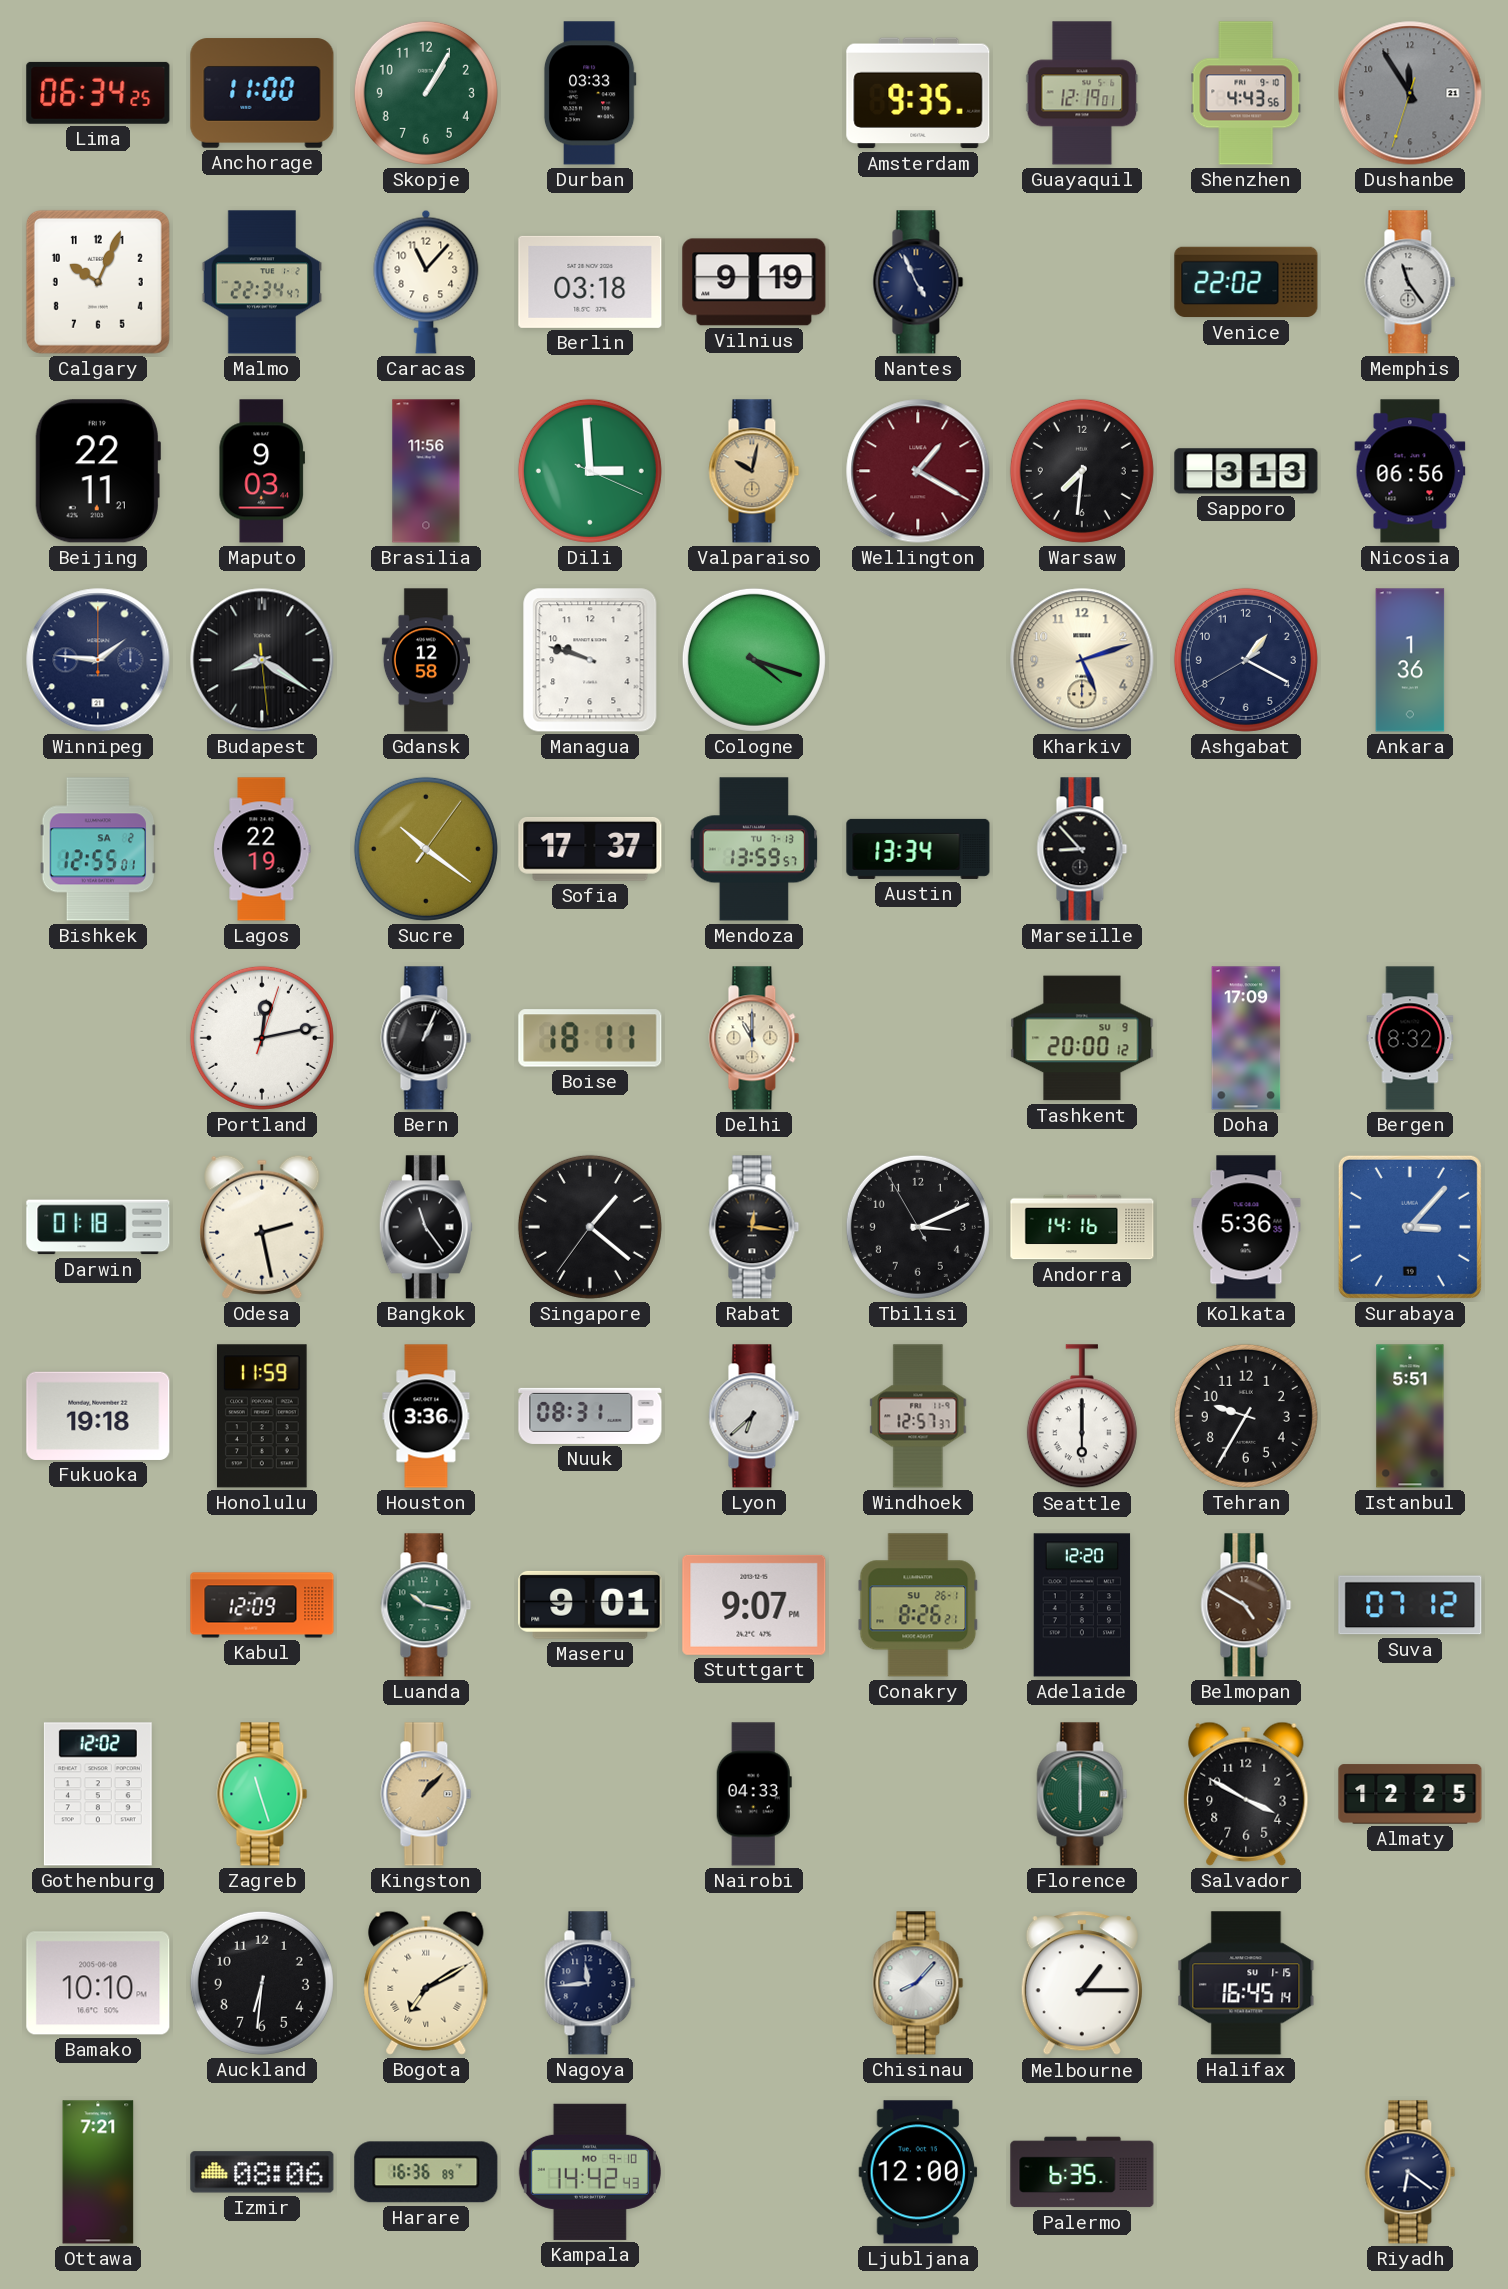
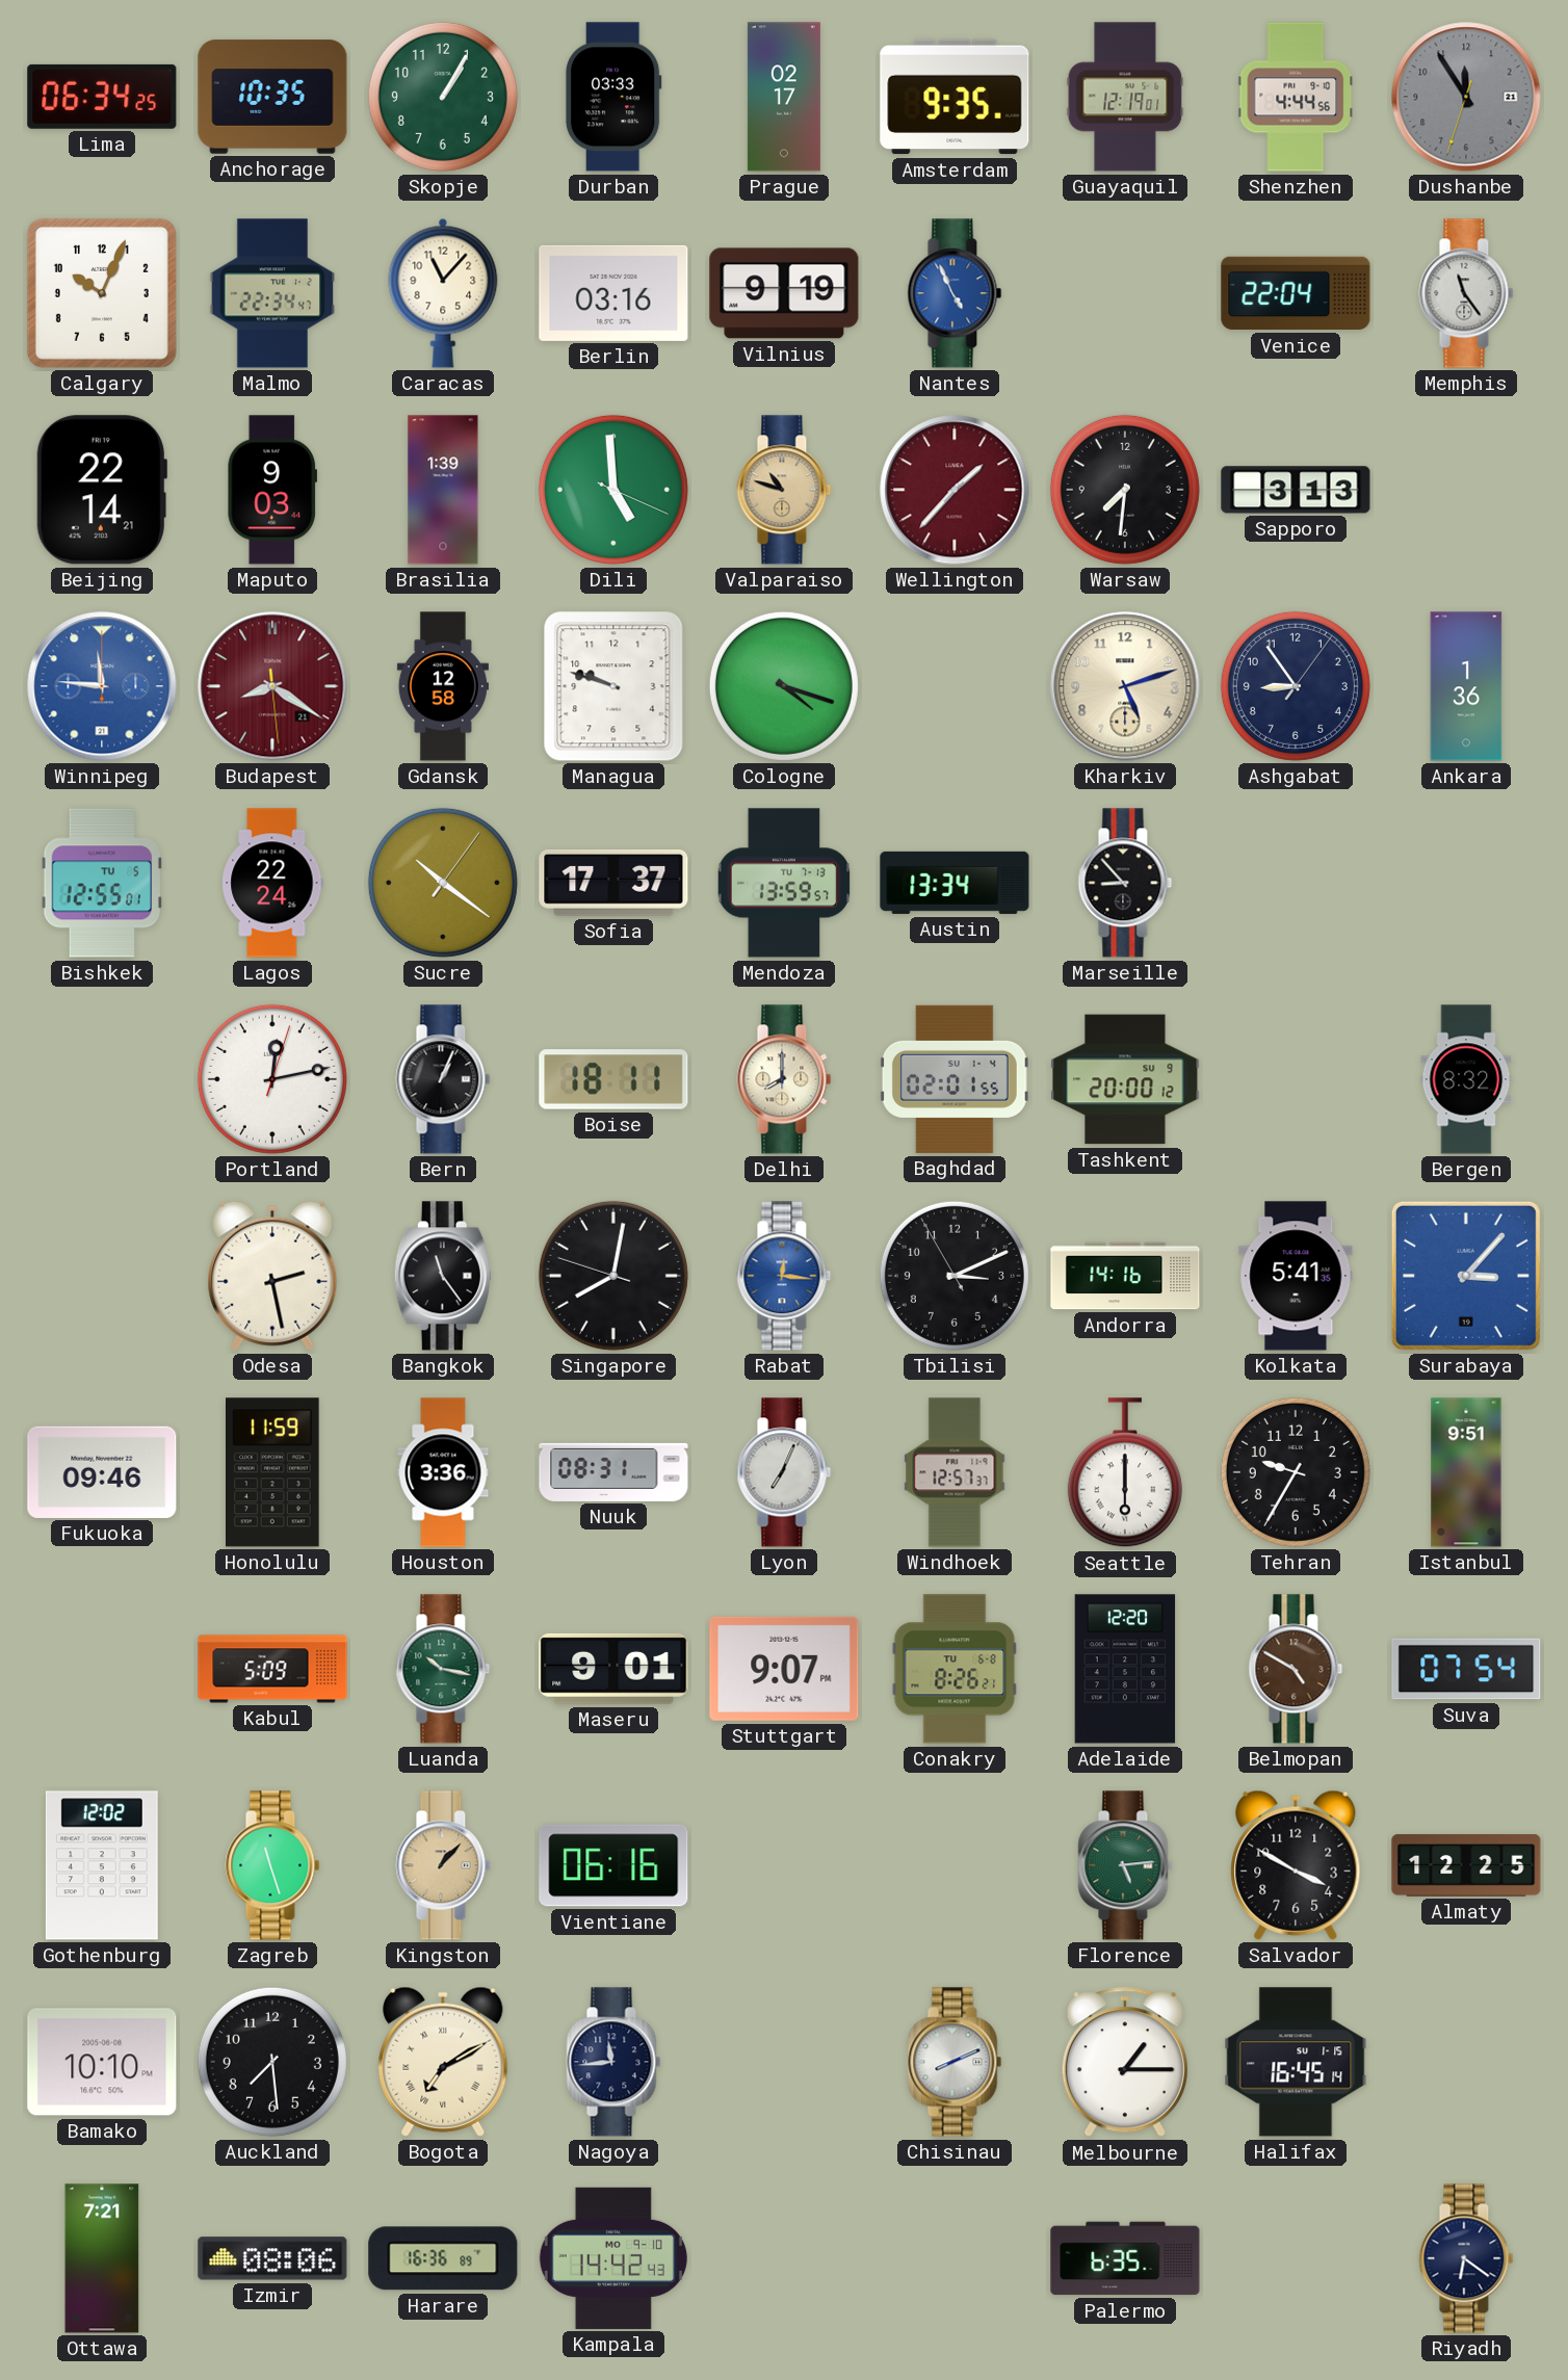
Anchorage: 11:00 -> 10:35 (272, 97)
Prague: none -> 02:17 (784, 97)
Shenzhen: 4:43 -> 4:44 (1296, 97)
Berlin: 03:18 -> 03:16 (613, 293)
Nantes dial: navy -> blue (955, 293)
Venice: 22:02 -> 22:04 (1296, 293)
Beijing: 22:11 -> 22:14 (102, 490)
Brasilia: 11:56 -> 1:39 (443, 490)
Dili: 2:59 -> 4:59 (613, 490)
Valparaiso: 10:02 -> 10:48 (784, 490)
Wellington: 1:20 -> 1:37 (955, 490)
Nicosia: 06:56 -> none (1410, 471)
Winnipeg: 1:46 -> 11:46 (102, 686)
Winnipeg dial: navy -> blue (102, 686)
Budapest dial: black -> burgundy (272, 686)
Ashgabat: 1:19 -> 8:54 (1296, 686)
Bishkek date: SA 2 -> TU 5 (102, 883)
Lagos: 22:19 -> 22:24 (272, 883)
Delhi: 11:00 -> 8:00 (784, 1079)
Baghdad: none -> 02:01 (955, 1079)
Doha: 17:09 -> none (1246, 1038)
Darwin: 01:18 -> none (98, 1227)
Singapore: 1:21 -> 8:01 (613, 1276)
Rabat dial: black -> blue (784, 1276)
Kolkata: 5:36 -> 5:41 (1296, 1276)
Fukuoka: 19:18 -> 09:46 (102, 1472)
Lyon: 6:38 -> 7:04 (784, 1472)
Istanbul: 5:51 -> 9:51 (1466, 1472)
Kabul: 12:09 -> 5:09 (272, 1669)
Conakry date: SU 26-1 -> TU 6-8 (955, 1669)
Suva: 07:12 -> 07:54 (1466, 1669)
Vientiane: none -> 06:16 (613, 1865)
Nairobi: 04:33 -> none (754, 1794)
Florence: 6:00 -> 5:14 (1125, 1865)
Auckland: 6:31 -> 7:29 (272, 2062)
Chisinau: 8:07 -> 8:11 (955, 2062)
Ljubljana: 12:00 -> none (918, 2172)
